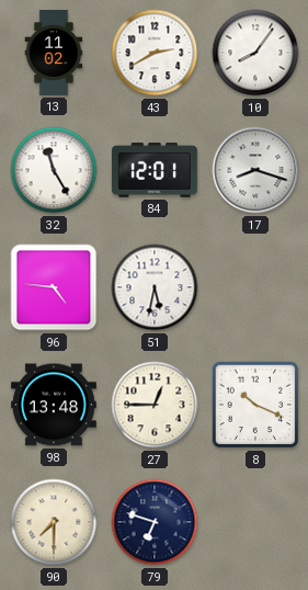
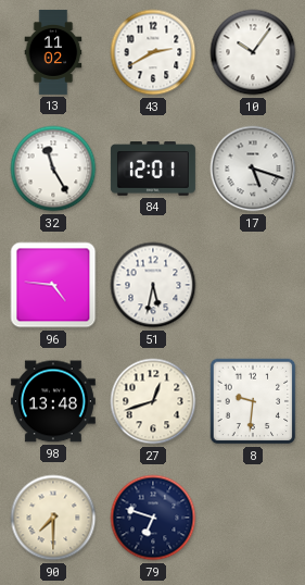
10: 8:06 -> 10:06 (253, 52)
17: 8:18 -> 5:18 (253, 169)
27: 12:45 -> 12:42 (153, 401)
8: 10:19 -> 9:31 (253, 401)
